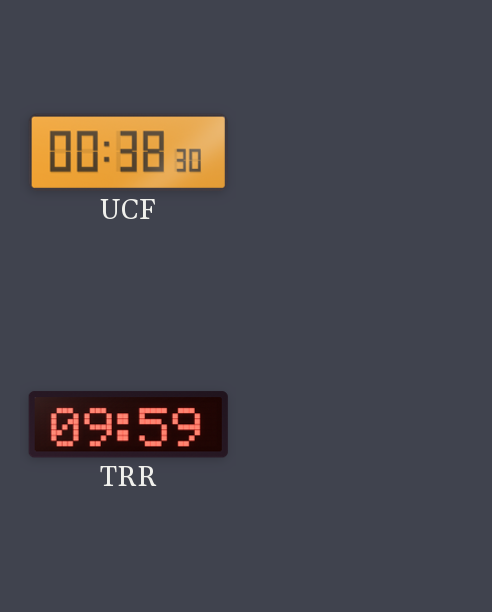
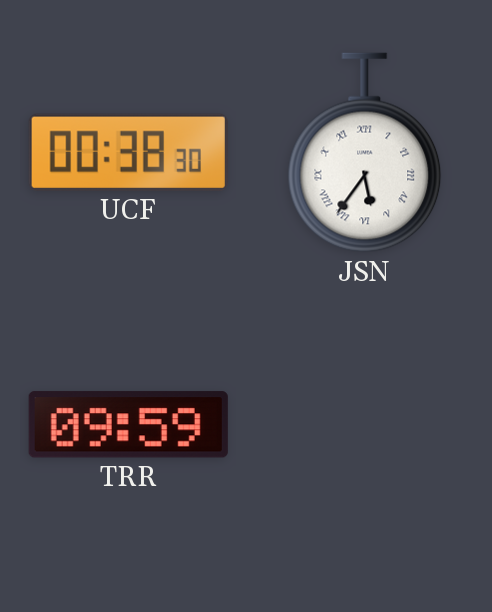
JSN: none -> 5:36 (365, 153)
